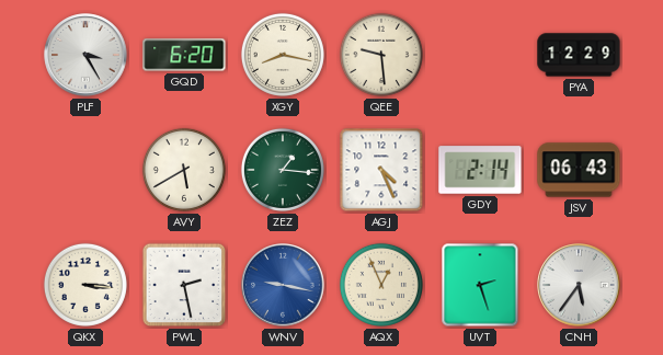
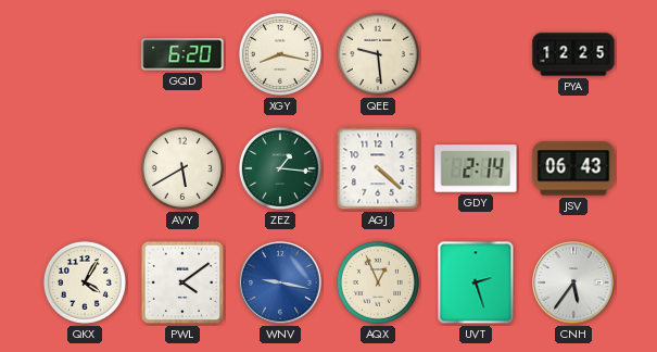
PLF: 3:25 -> none (85, 55)
PYA: 12:29 -> 12:25 (573, 54)
AGJ: 4:26 -> 4:22 (378, 168)
QKX: 3:16 -> 4:05 (85, 282)
PWL: 2:28 -> 4:09 (182, 282)
